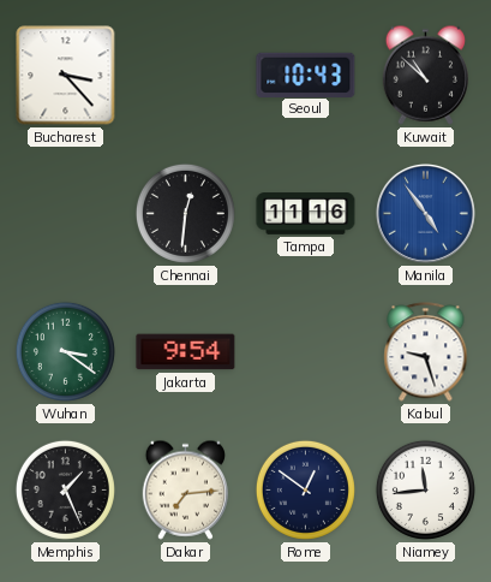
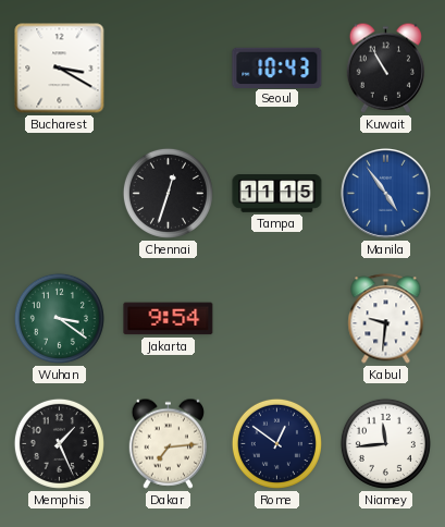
Bucharest: 3:23 -> 3:20 (60, 69)
Kuwait: 10:52 -> 10:55 (385, 68)
Chennai: 12:31 -> 12:33 (168, 193)
Tampa: 11:16 -> 11:15 (277, 194)
Kabul: 9:27 -> 9:31 (386, 319)
